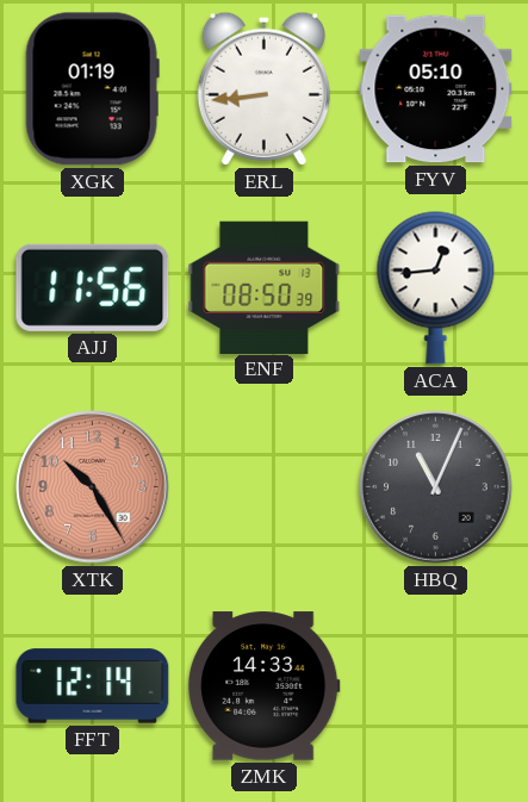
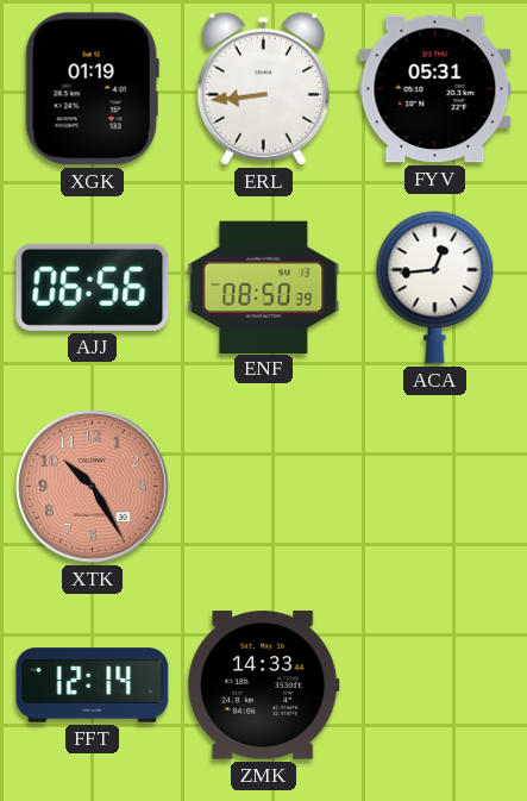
FYV: 05:10 -> 05:31 (435, 89)
AJJ: 11:56 -> 06:56 (93, 287)
HBQ: 11:04 -> none (436, 487)
